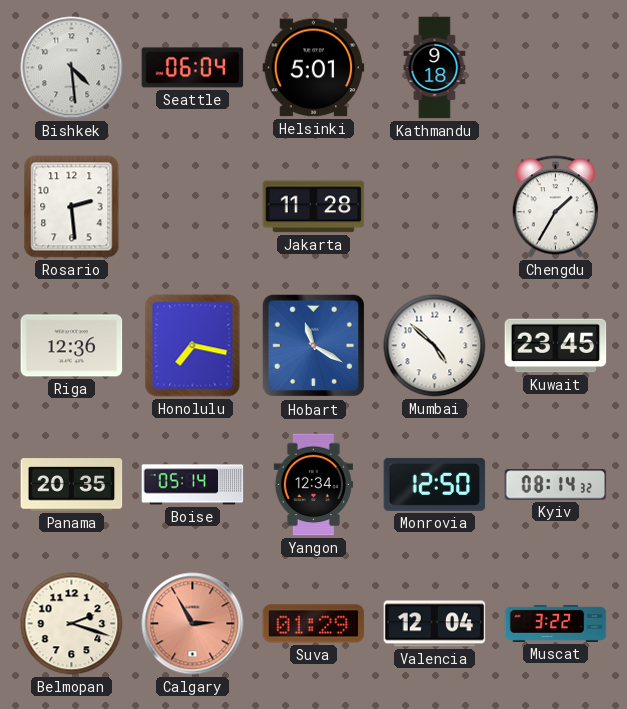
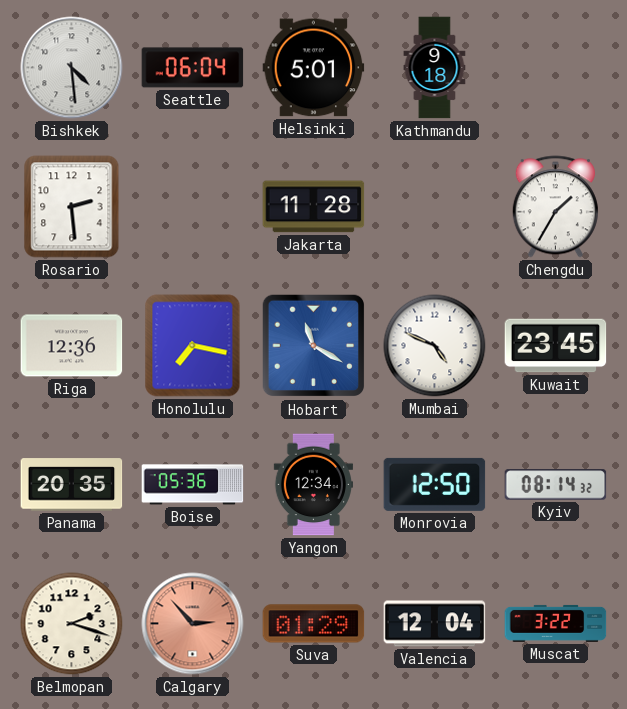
Mumbai: 4:52 -> 4:49 (435, 346)
Boise: 05:14 -> 05:36 (193, 485)
Calgary: 2:55 -> 2:53 (193, 624)
